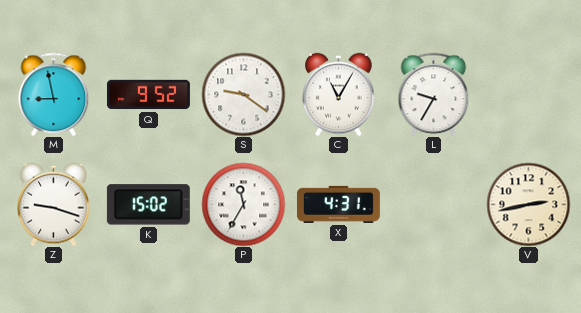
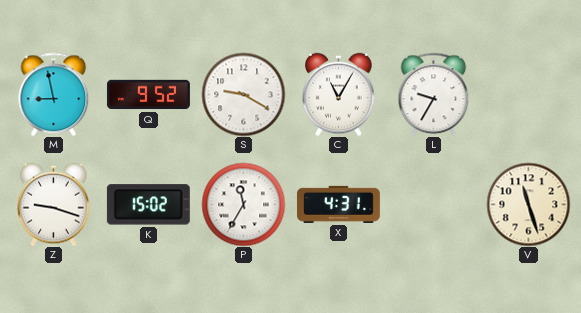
S: 9:21 -> 9:20 (243, 94)
V: 2:43 -> 11:27 (528, 204)
